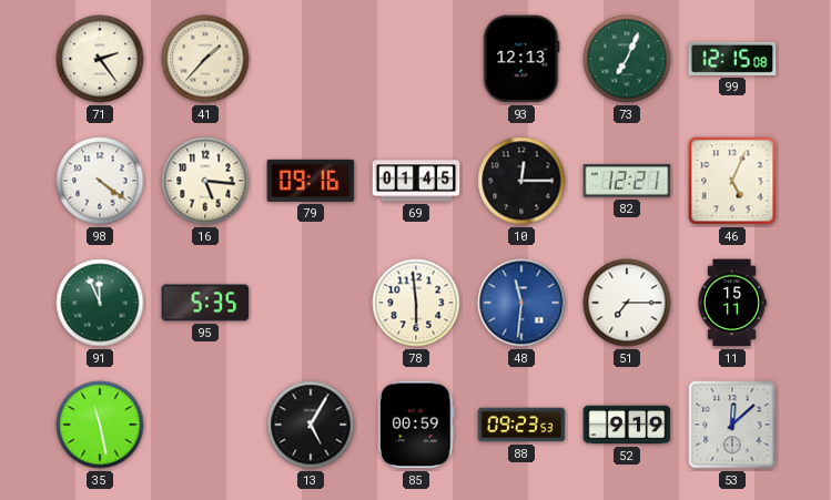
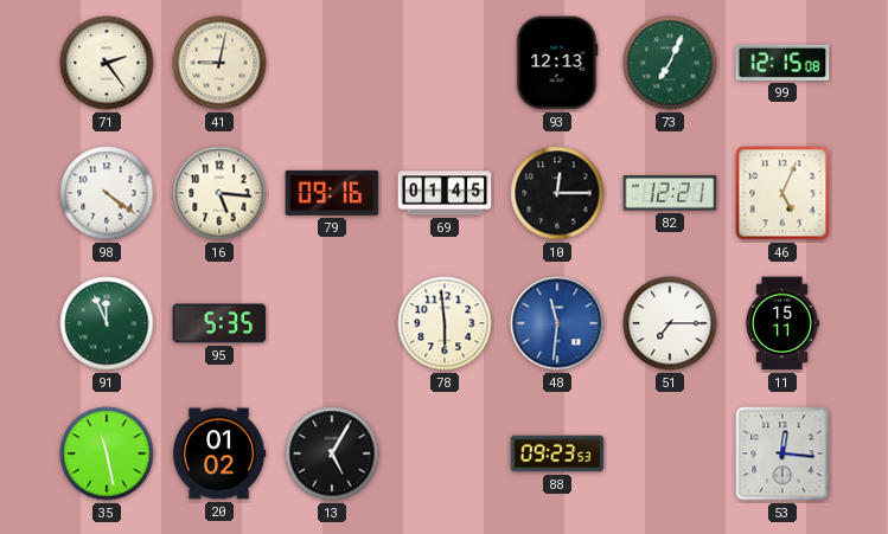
41: 1:37 -> 9:02 (219, 63)
20: none -> 01:02 (219, 453)
85: 00:59 -> none (417, 425)
52: 9:19 -> none (627, 425)
53: 12:08 -> 12:16 (782, 453)
